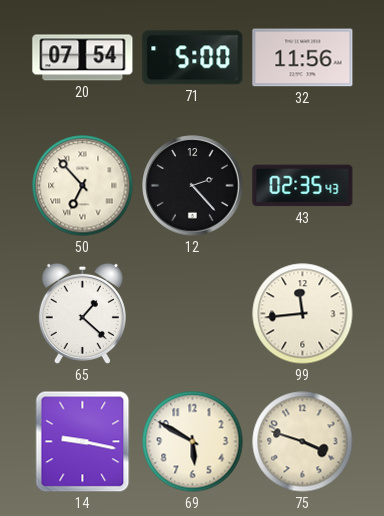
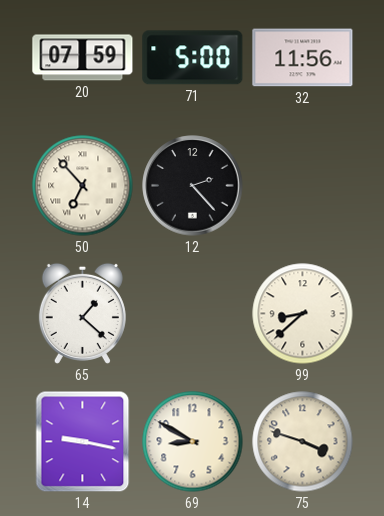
20: 07:54 -> 07:59 (83, 58)
43: 02:35 -> none (303, 186)
99: 11:44 -> 8:38 (303, 314)
69: 5:50 -> 8:50 (193, 442)
